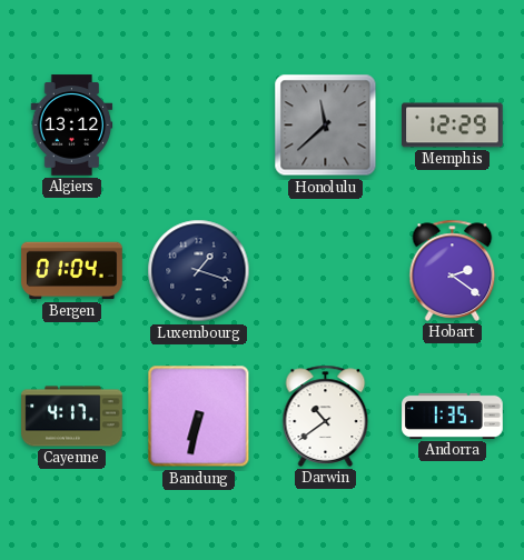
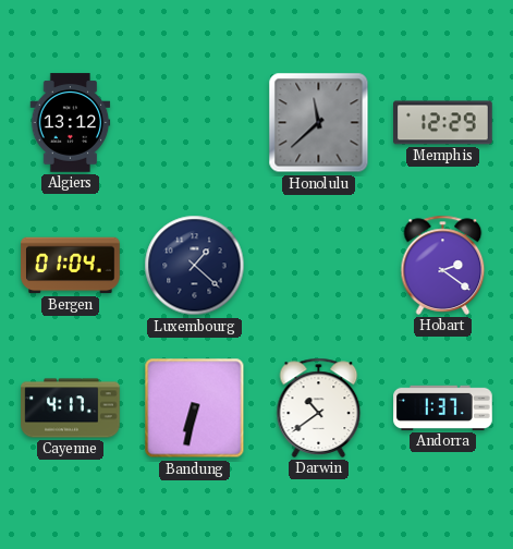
Luxembourg: 1:18 -> 1:22 (195, 266)
Andorra: 1:35 -> 1:37 (443, 407)
